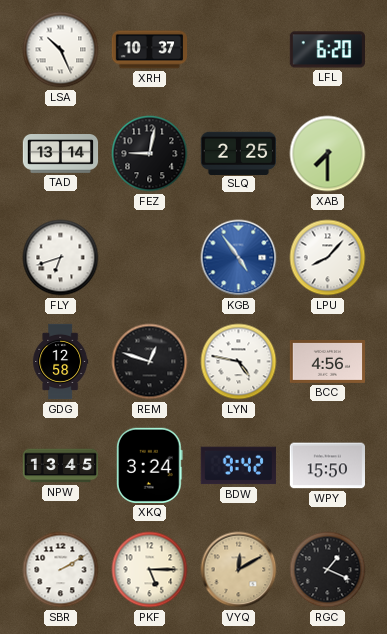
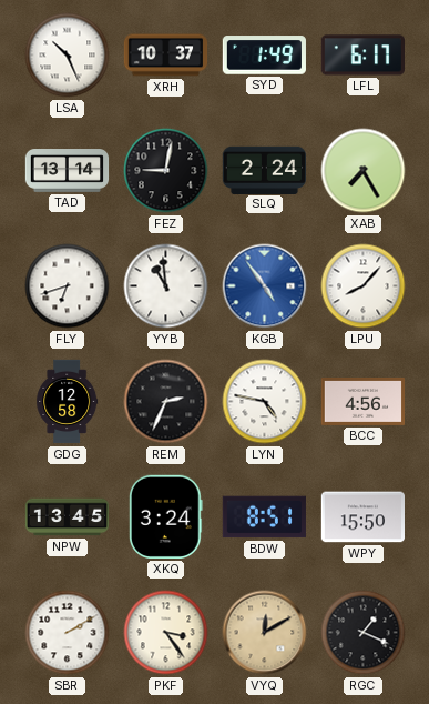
SYD: none -> 1:49 (264, 56)
LFL: 6:20 -> 6:17 (362, 56)
SLQ: 2:25 -> 2:24 (264, 170)
XAB: 7:30 -> 7:25 (364, 171)
YYB: none -> 10:59 (166, 286)
REM: 12:48 -> 2:34 (166, 402)
BDW: 9:42 -> 8:51 (264, 517)
PKF: 5:15 -> 3:24 (166, 633)
